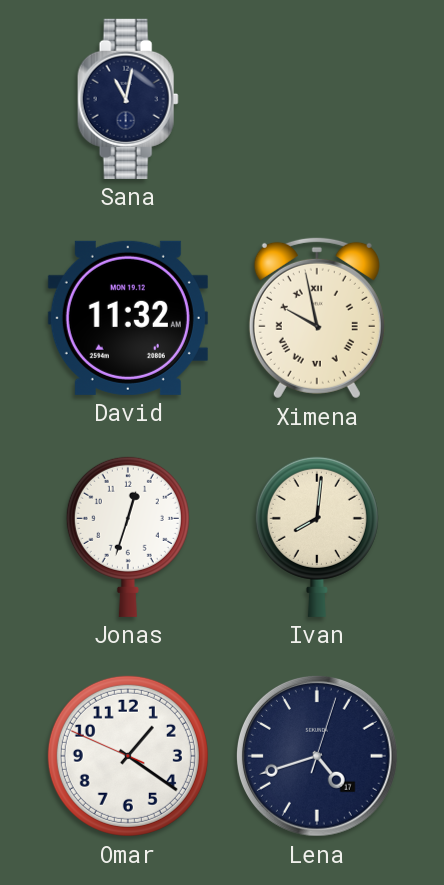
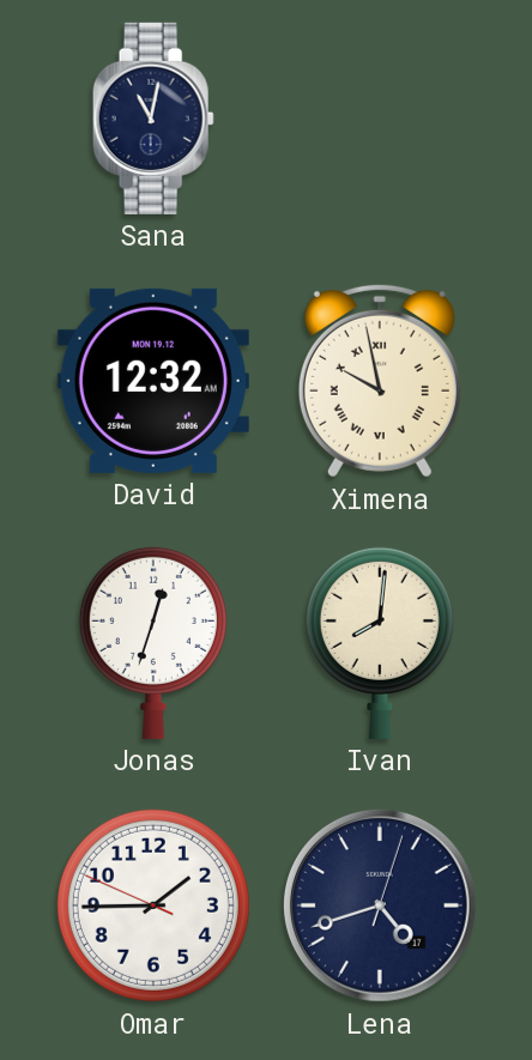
David: 11:32 -> 12:32 (153, 381)
Omar: 1:20 -> 1:44 (153, 905)
